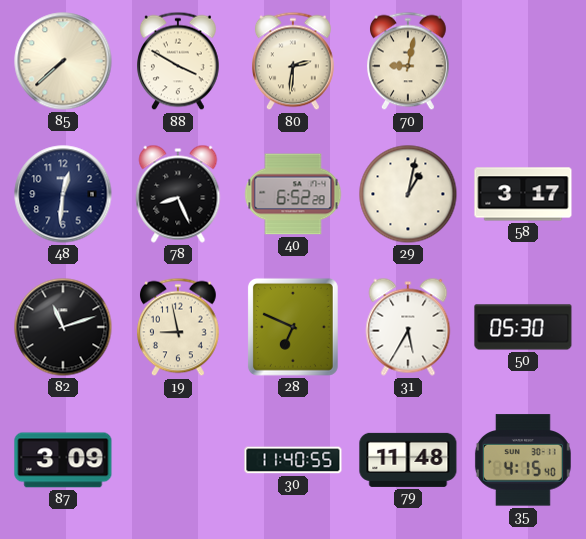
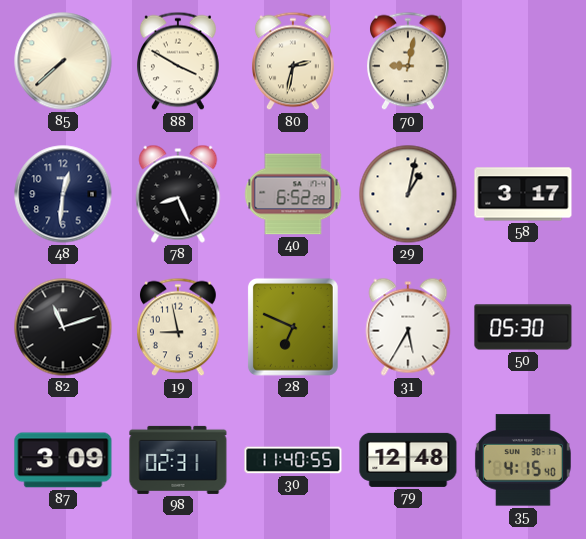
80: 2:31 -> 2:32 (294, 61)
98: none -> 02:31 (178, 460)
79: 11:48 -> 12:48 (408, 460)
